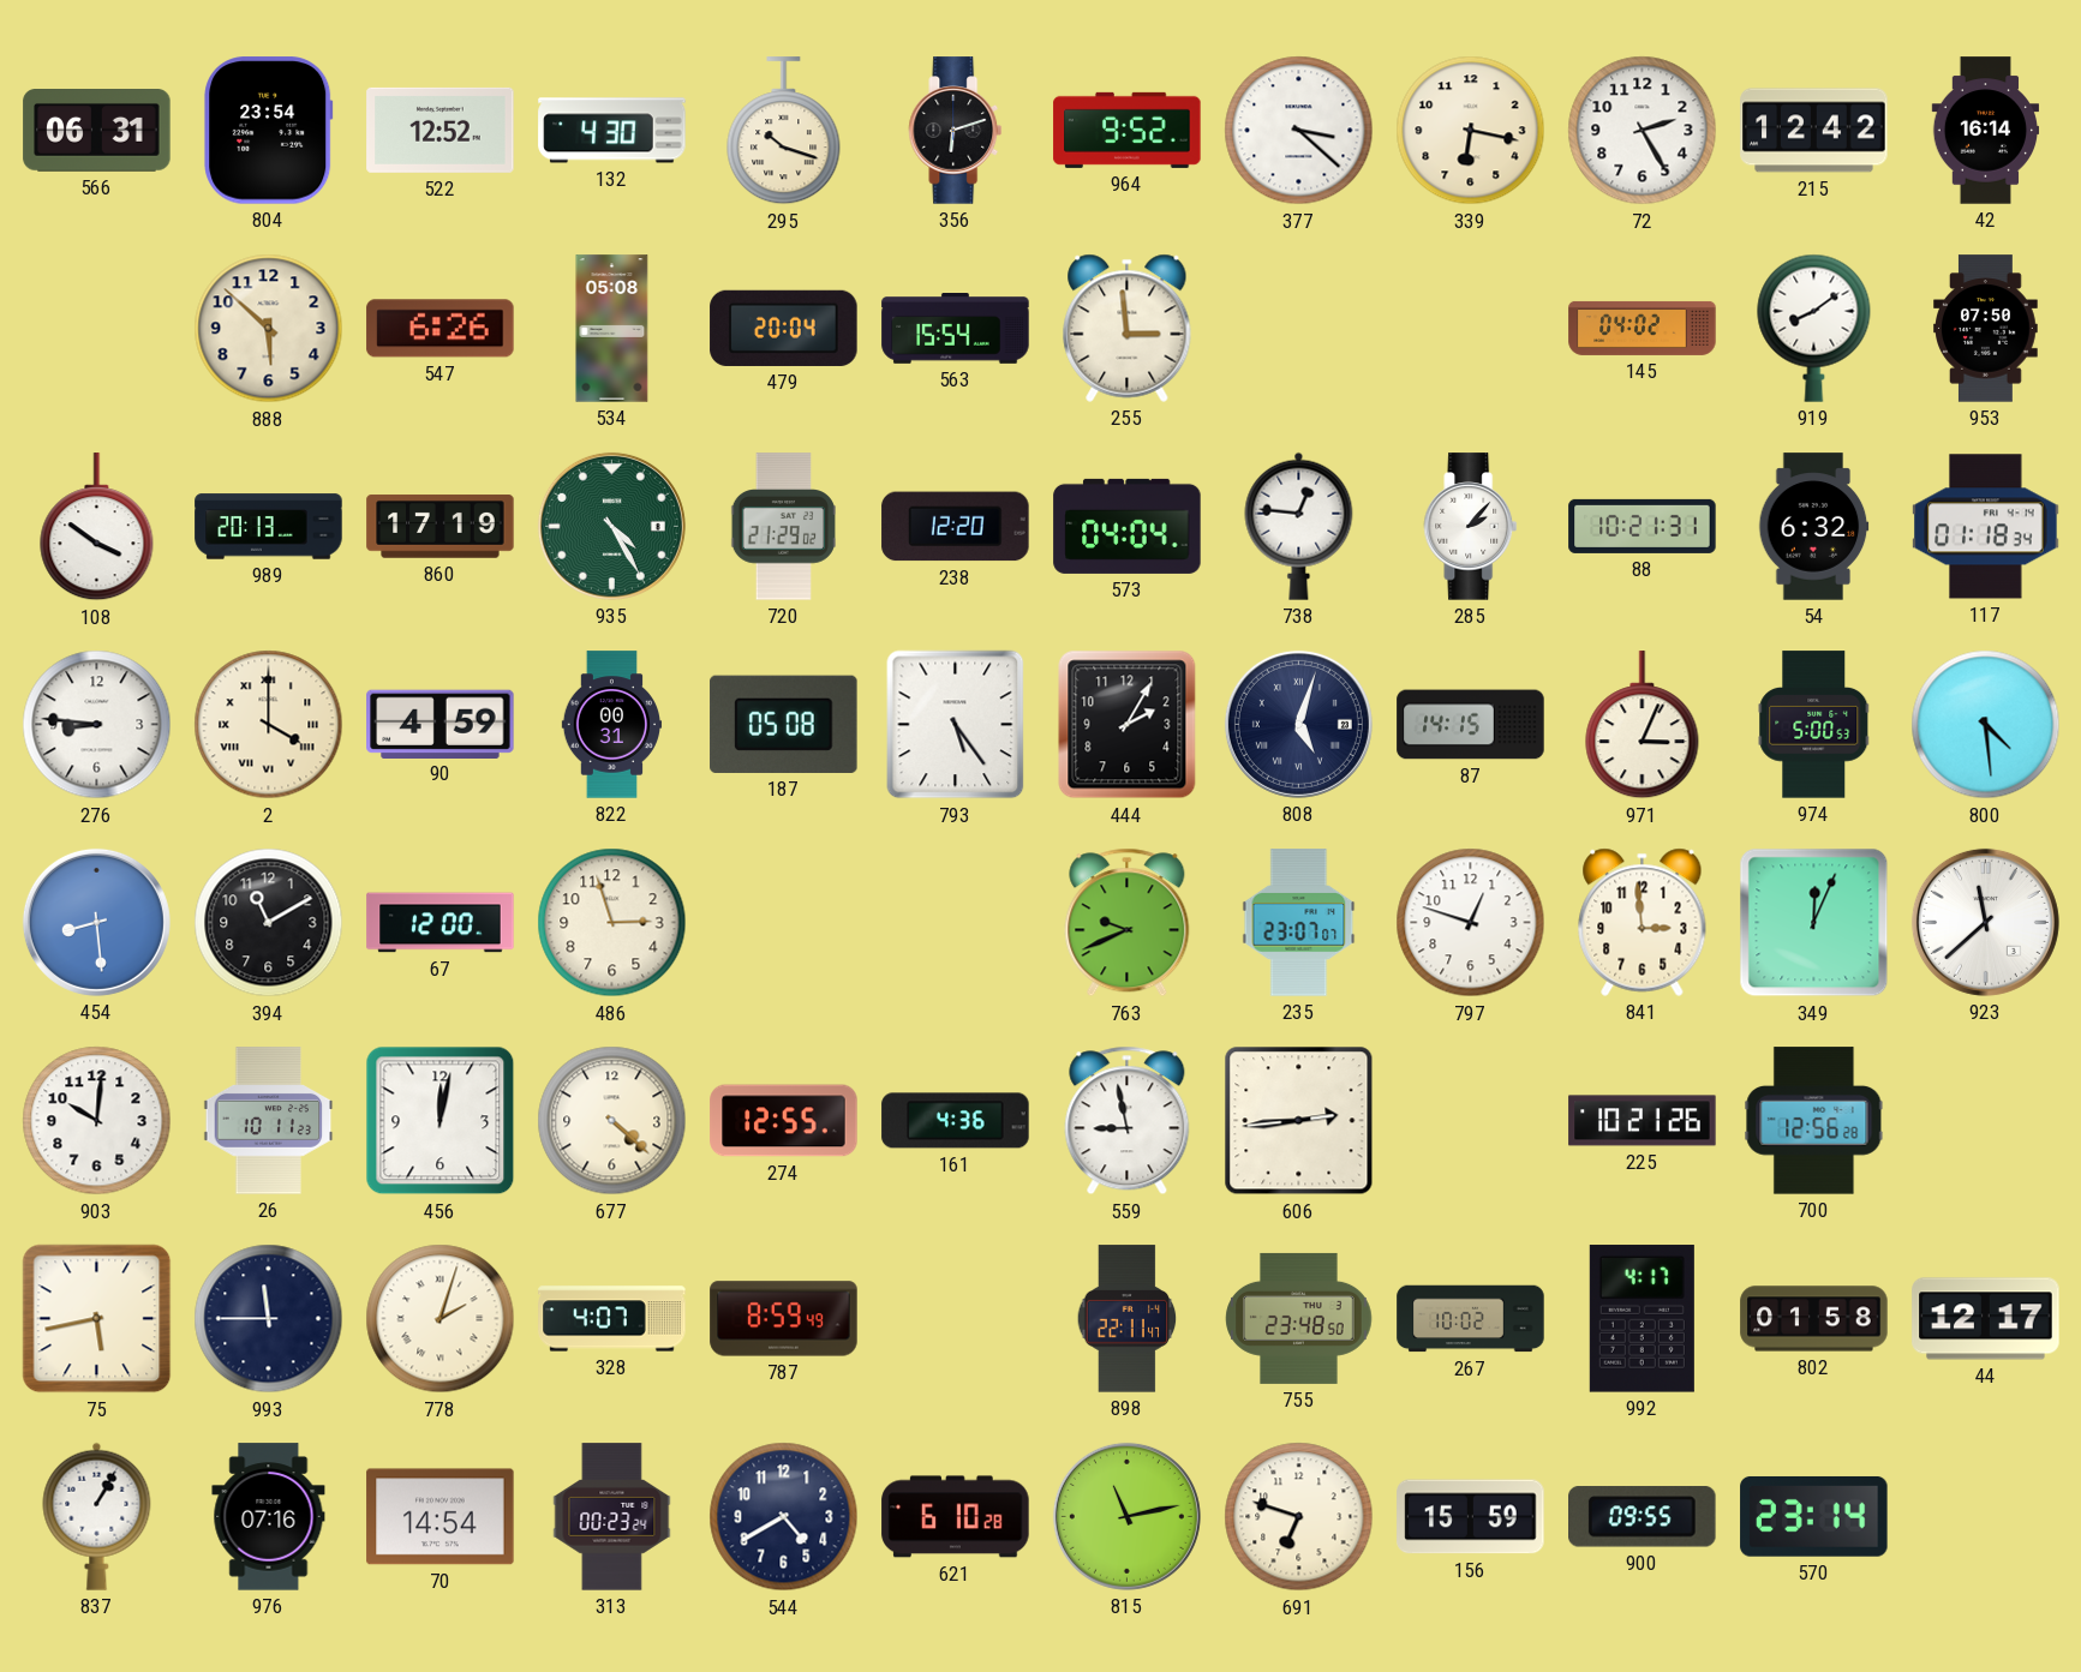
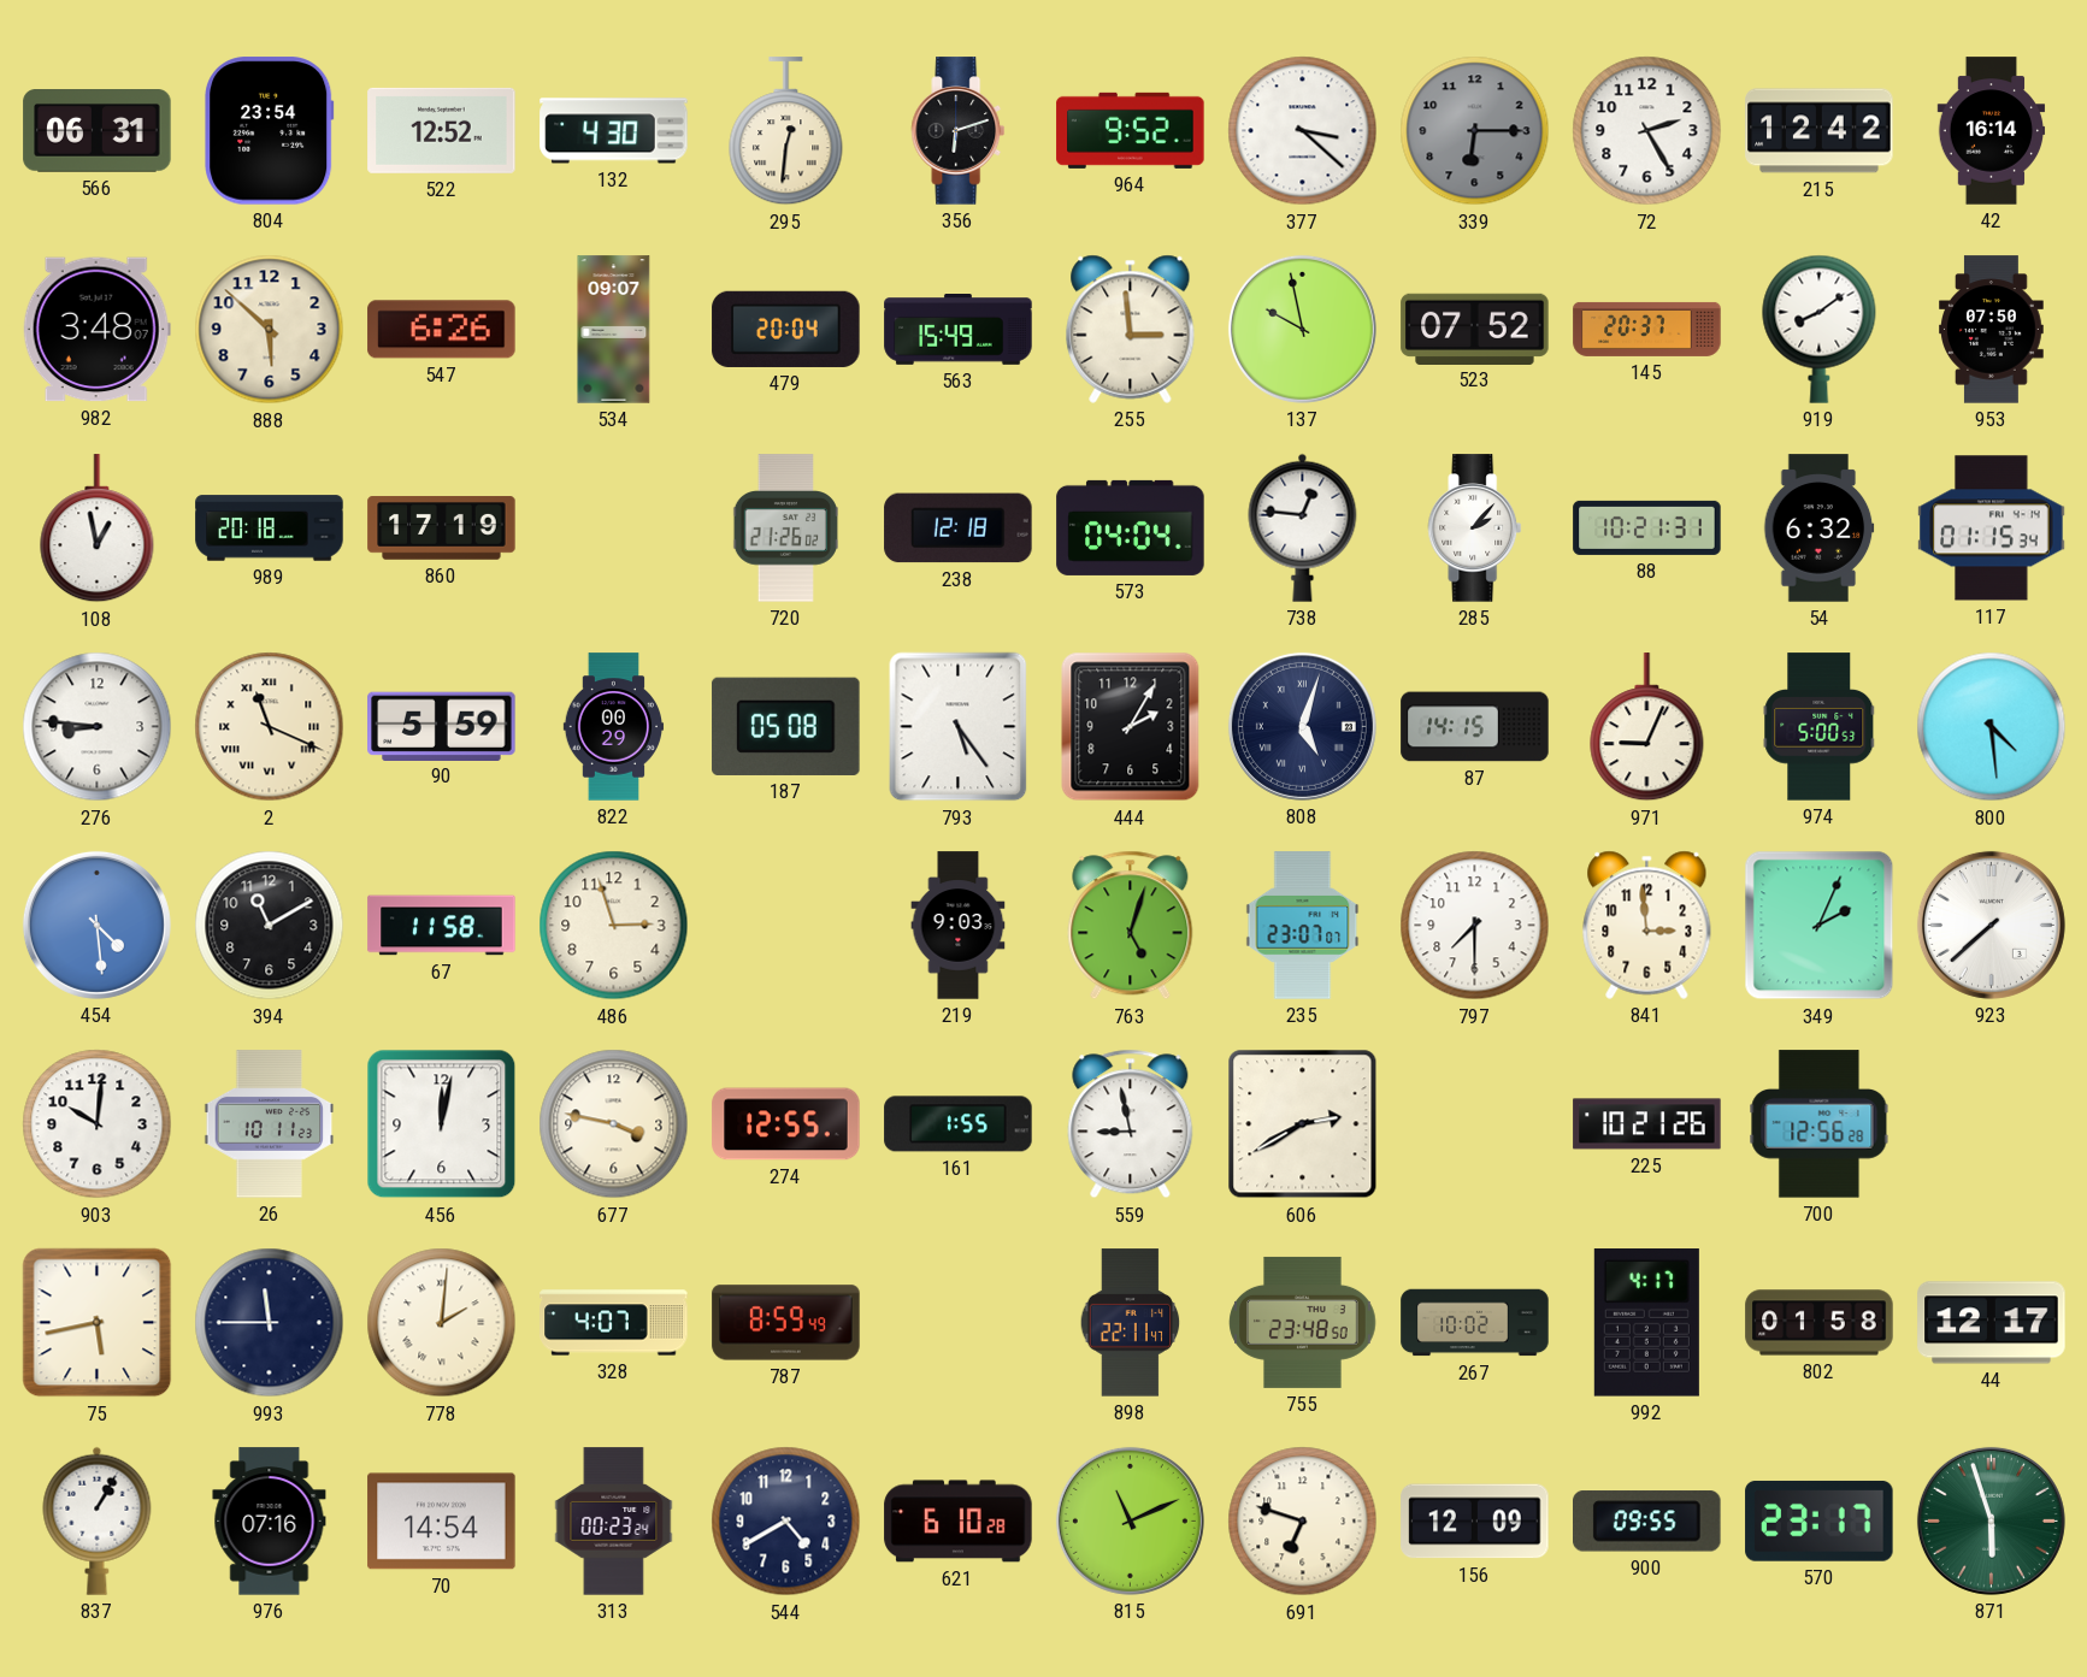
295: 10:18 -> 12:31 (786, 131)
339: 6:17 -> 6:15 (1475, 131)
339 dial: cream -> grey (1475, 131)
982: none -> 3:48 (96, 330)
534: 05:08 -> 09:07 (614, 330)
563: 15:54 -> 15:49 (959, 330)
137: none -> 9:58 (1302, 329)
523: none -> 07:52 (1475, 329)
145: 04:02 -> 20:37 (1647, 329)
108: 3:51 -> 12:58 (98, 529)
989: 20:13 -> 20:18 (270, 529)
935: 4:25 -> none (611, 526)
720: 21:29 -> 21:26 (785, 529)
238: 12:20 -> 12:18 (959, 529)
117: 01:18 -> 01:15 (1992, 529)
2: 4:00 -> 11:19 (270, 727)
90: 4:59 -> 5:59 (442, 726)
822: 00:31 -> 00:29 (614, 727)
971: 3:04 -> 9:04 (1647, 727)
454: 8:29 -> 4:29 (96, 925)
67: 12:00 -> 11:58 (442, 926)
219: none -> 9:03 (959, 926)
763: 9:41 -> 5:03 (1131, 926)
797: 12:48 -> 7:30 (1475, 926)
349: 12:04 -> 2:04 (1820, 926)
923: 11:38 -> 7:38 (1991, 925)
677: 4:22 -> 3:47 (614, 1124)
161: 4:36 -> 1:55 (959, 1124)
606: 2:44 -> 2:40 (1303, 1124)
778: 2:03 -> 2:01 (442, 1323)
815: 11:13 -> 11:11 (1130, 1520)
156: 15:59 -> 12:09 (1475, 1522)
570: 23:14 -> 23:17 (1820, 1520)
871: none -> 5:57 (1991, 1520)
